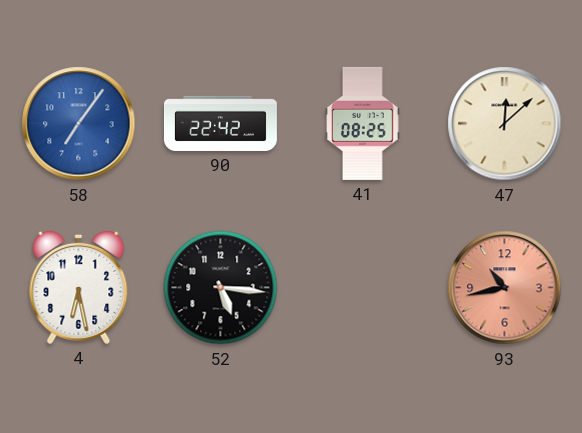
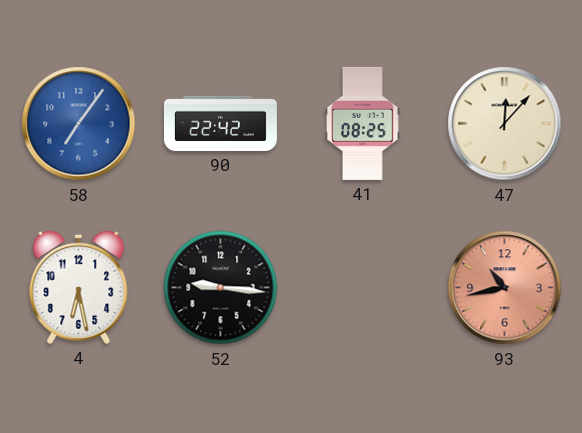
47: 12:08 -> 12:07 (505, 124)
52: 5:16 -> 9:16 (221, 288)
